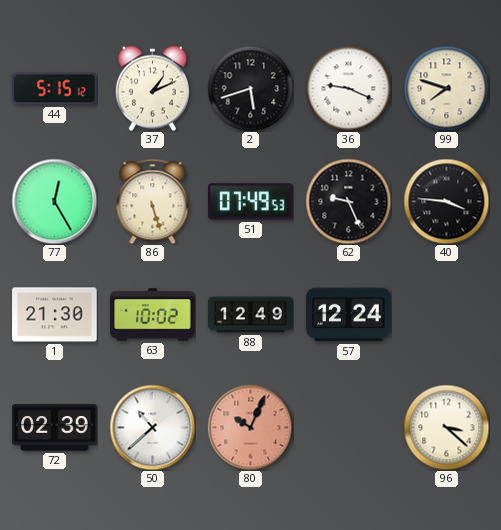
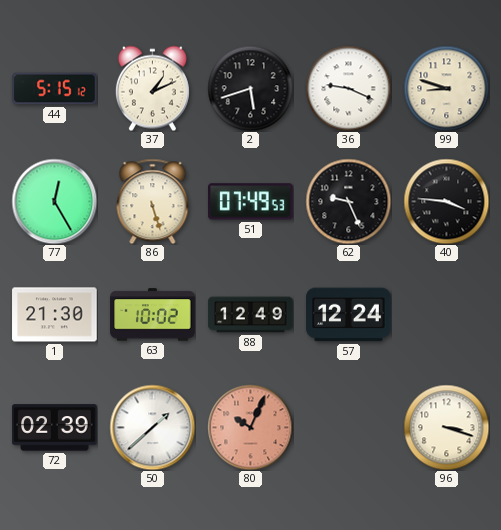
99: 7:48 -> 8:48 (446, 88)
50: 10:38 -> 1:38 (152, 427)
96: 3:22 -> 3:18 (446, 427)
